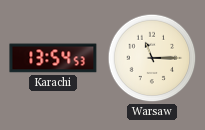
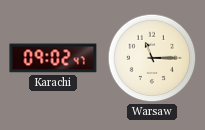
Karachi: 13:54 -> 09:02 (53, 58)
